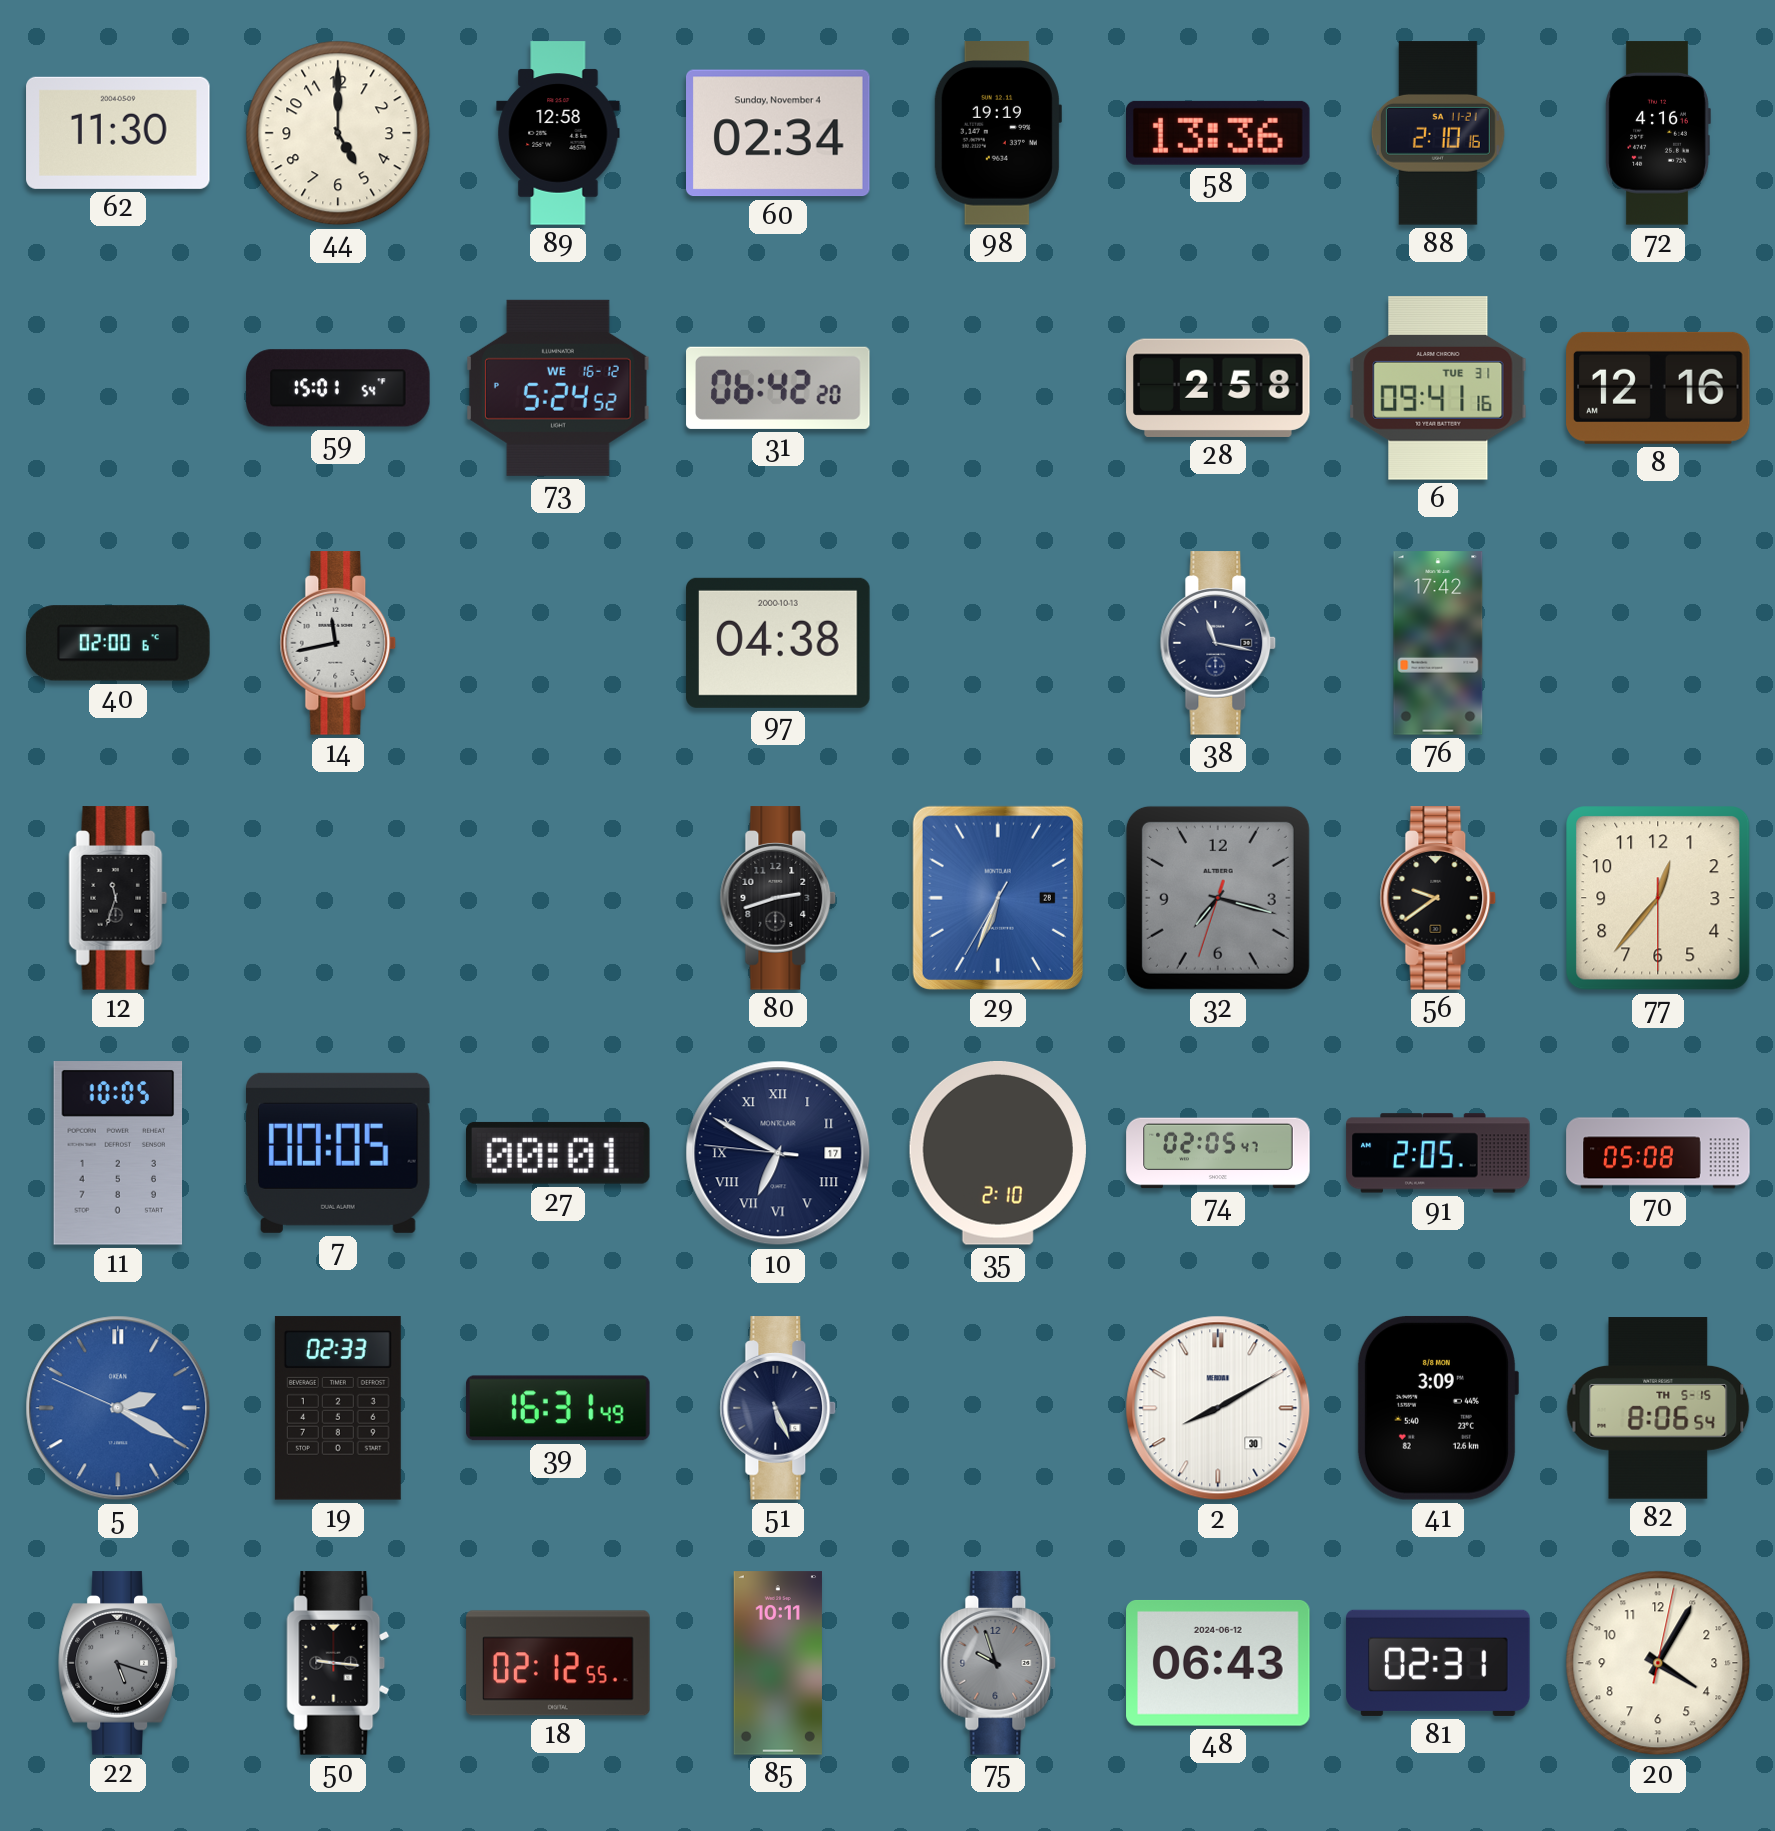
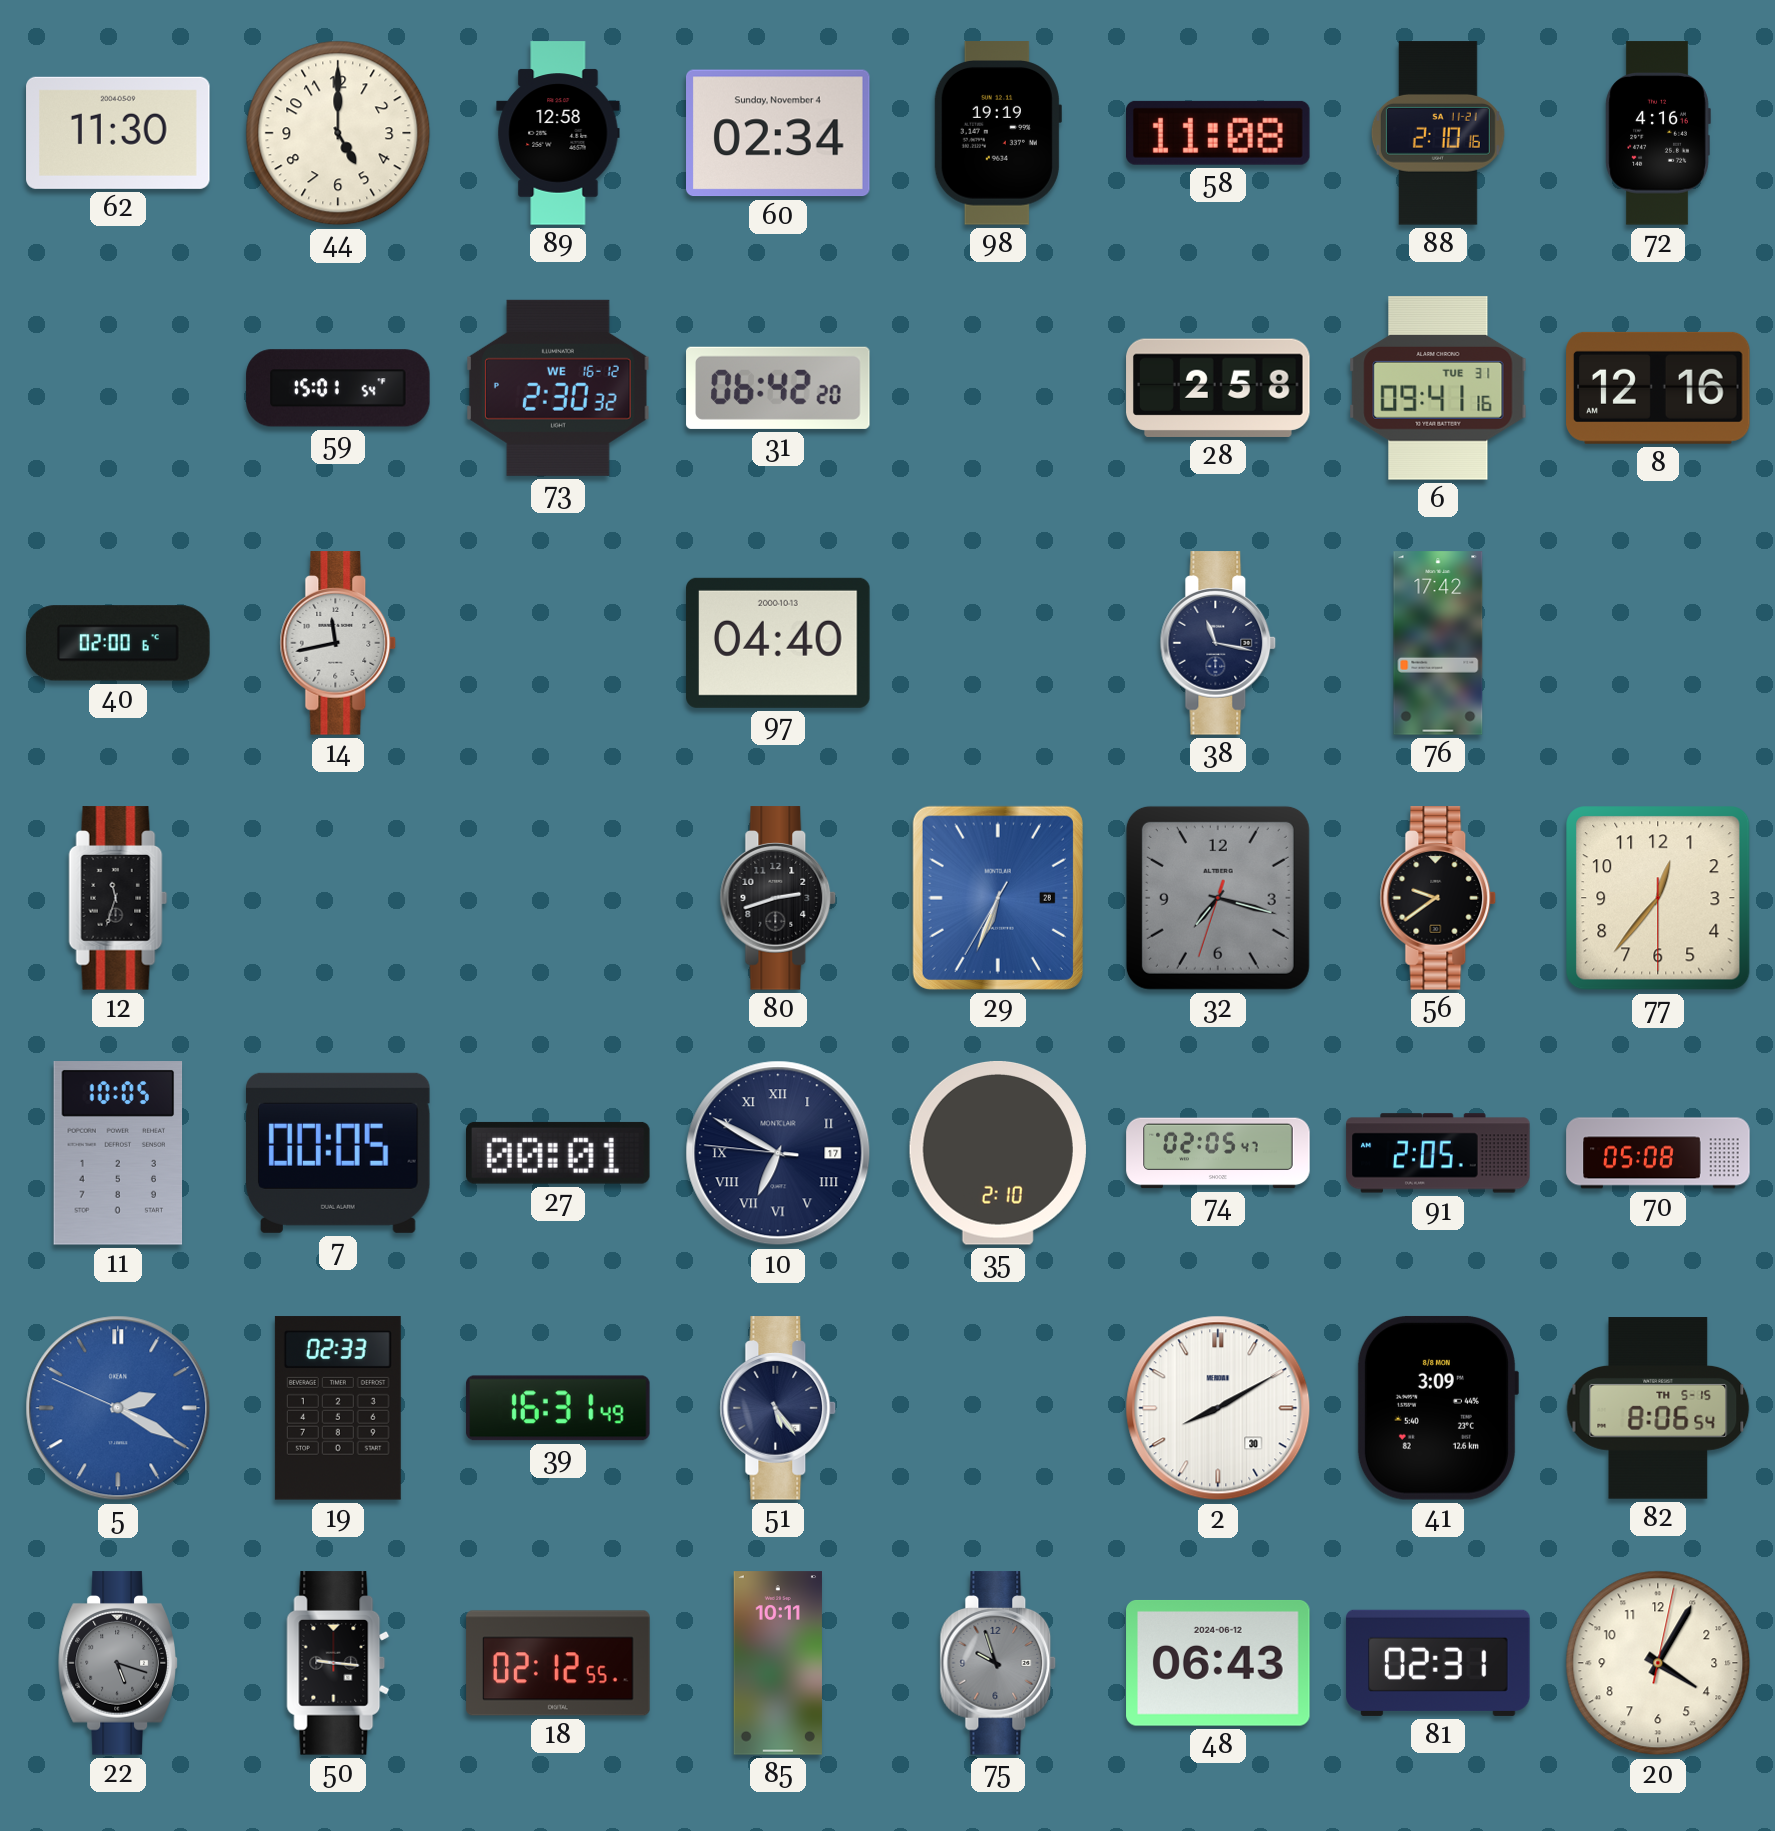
58: 13:36 -> 11:08 (1219, 133)
73: 5:24 -> 2:30 (558, 388)
97: 04:38 -> 04:40 (778, 643)
51: 5:26 -> 5:24 (778, 1408)
